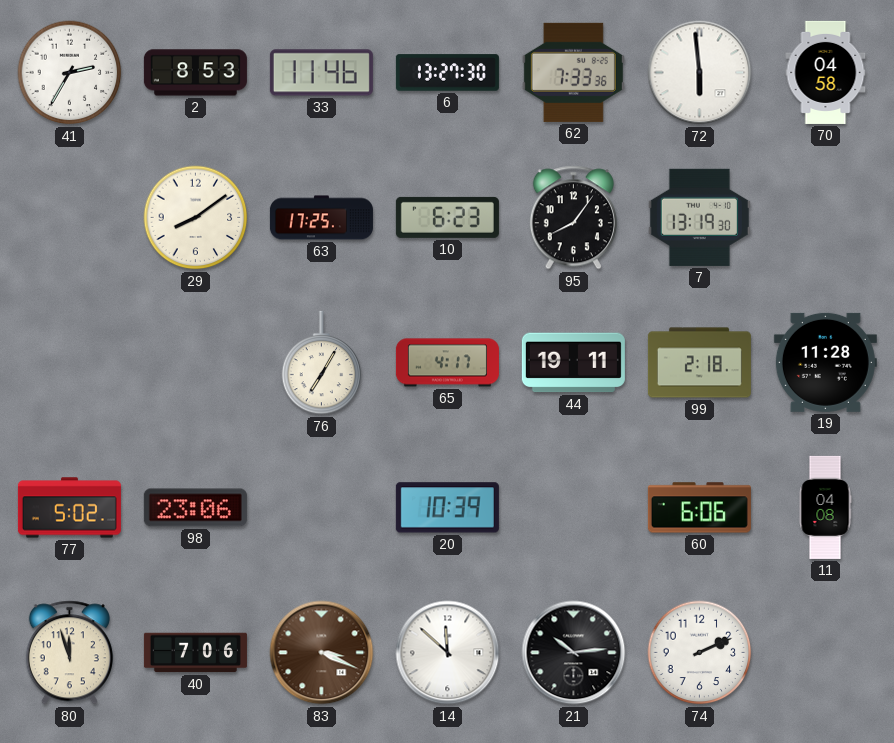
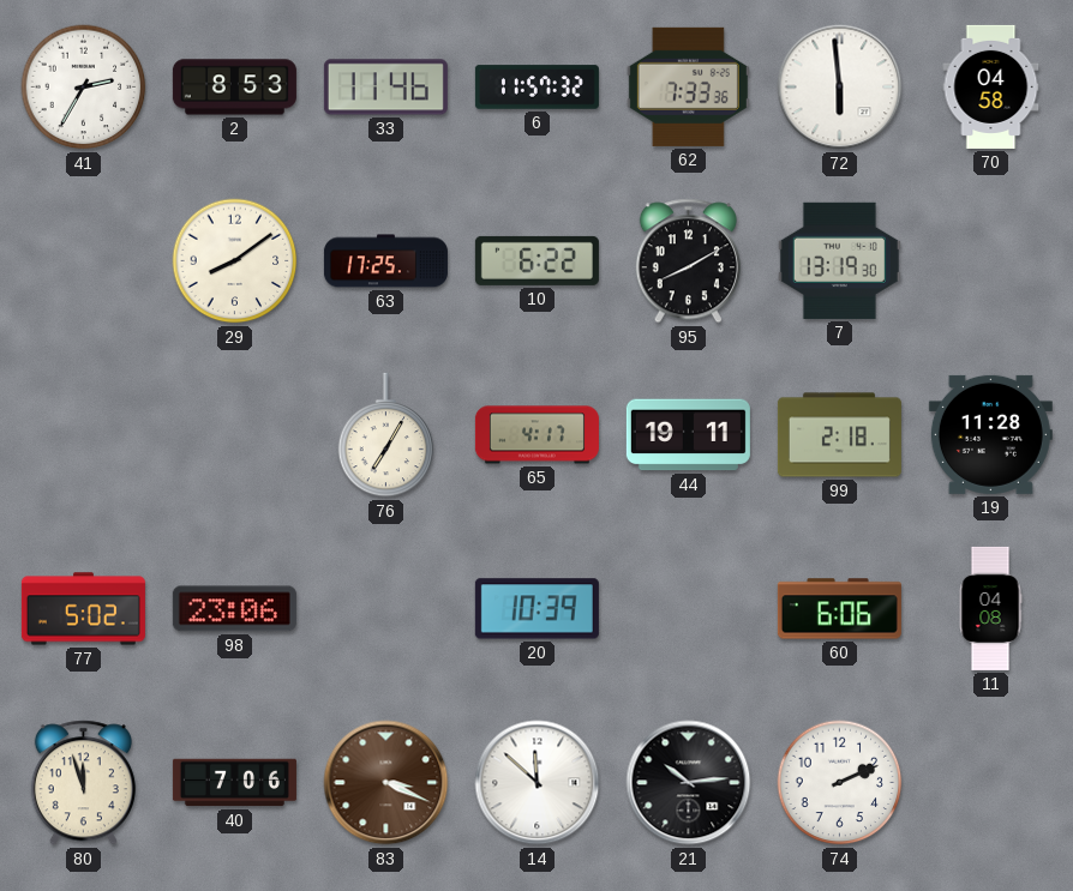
6: 13:27 -> 11:57 (536, 88)
10: 6:23 -> 6:22 (536, 260)
95: 8:06 -> 8:10 (688, 261)
